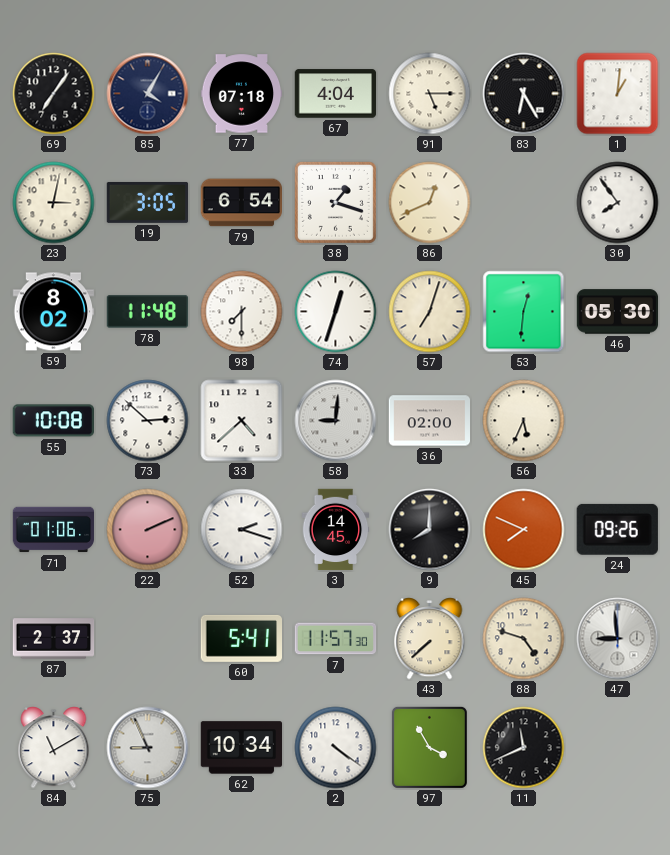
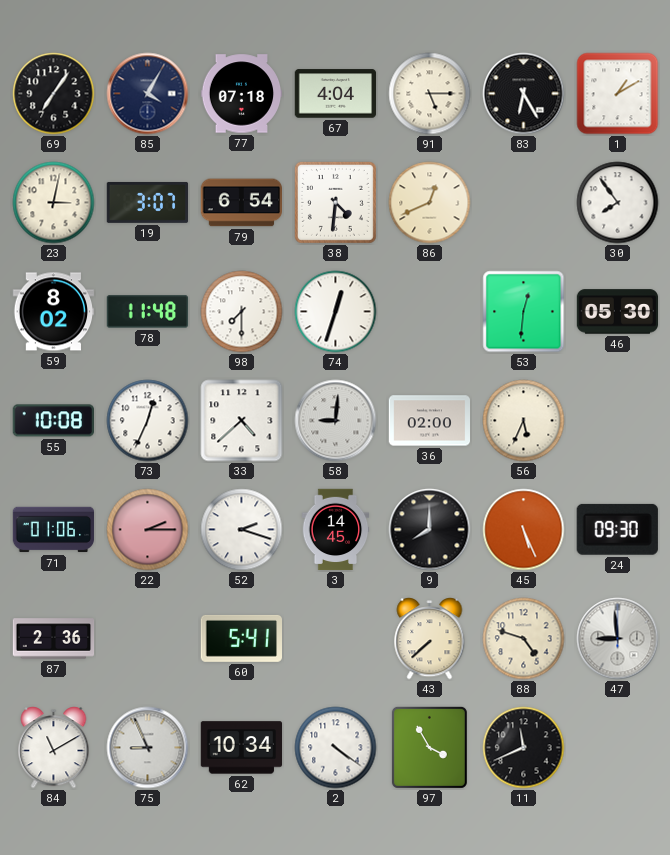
1: 1:01 -> 1:10 (618, 94)
19: 3:05 -> 3:07 (148, 202)
38: 1:18 -> 4:31 (335, 202)
57: 7:03 -> none (430, 312)
73: 2:52 -> 12:34 (148, 421)
22: 2:11 -> 2:15 (148, 530)
45: 7:49 -> 5:26 (524, 530)
24: 09:26 -> 09:30 (617, 529)
87: 2:37 -> 2:36 (54, 639)
7: 11:57 -> none (336, 639)
